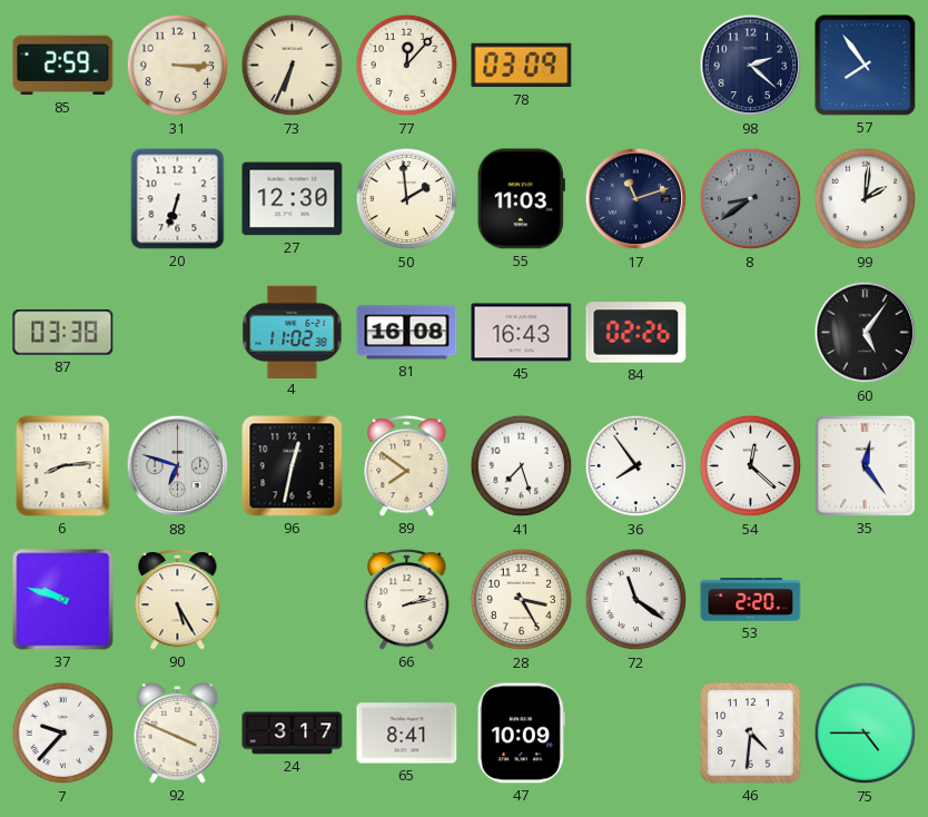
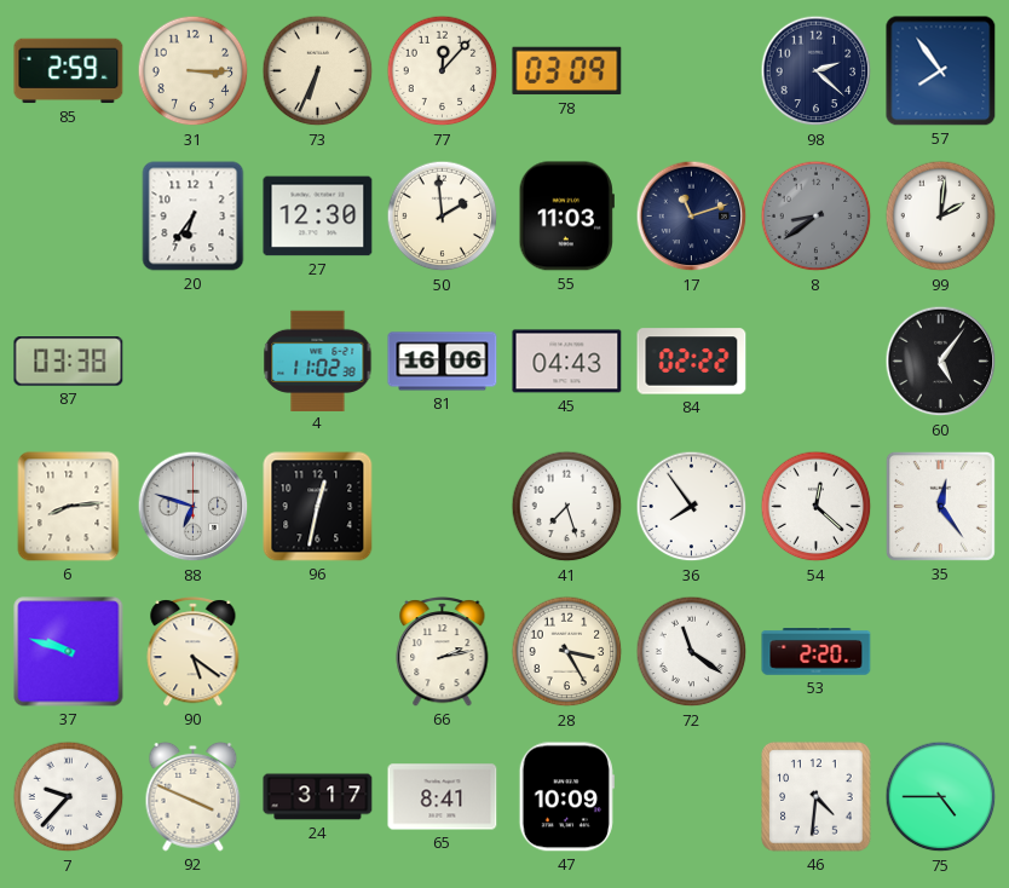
20: 6:33 -> 6:36 (194, 217)
81: 16:08 -> 16:06 (443, 362)
45: 16:43 -> 04:43 (567, 362)
84: 02:26 -> 02:22 (692, 362)
89: 7:51 -> none (407, 466)
90: 5:25 -> 5:21 (194, 652)
